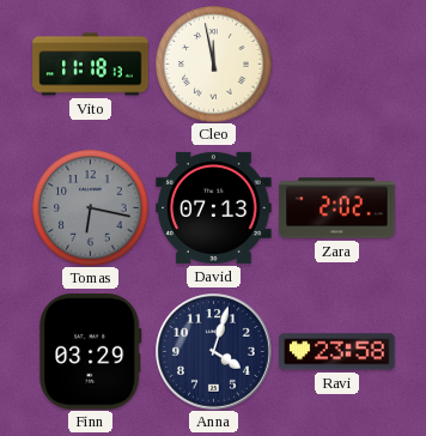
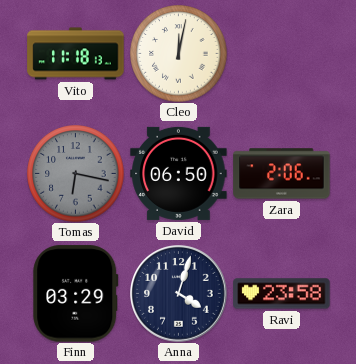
Cleo: 11:58 -> 12:02 (179, 54)
David: 07:13 -> 06:50 (179, 173)
Zara: 2:02 -> 2:06 (282, 174)
